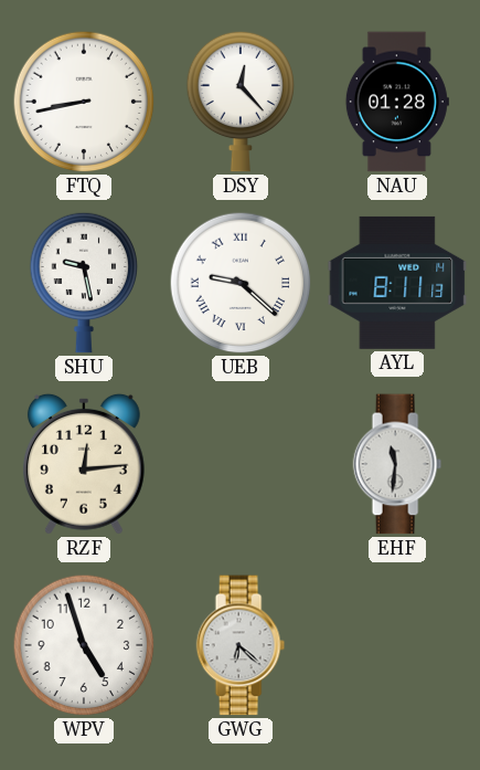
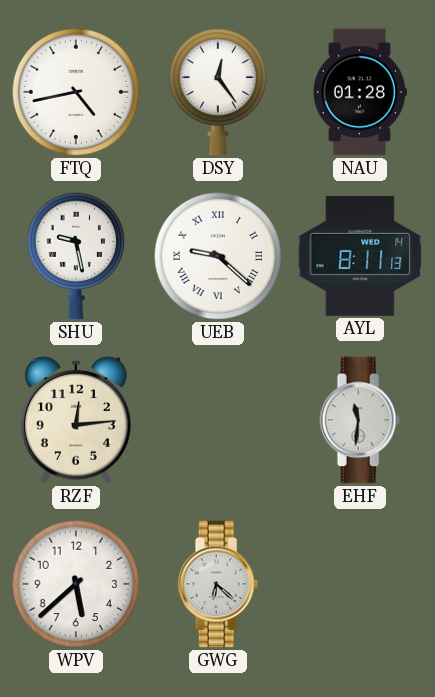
FTQ: 8:43 -> 4:43 (76, 92)
DSY: 12:23 -> 12:24 (218, 92)
WPV: 4:57 -> 5:38 (76, 584)
